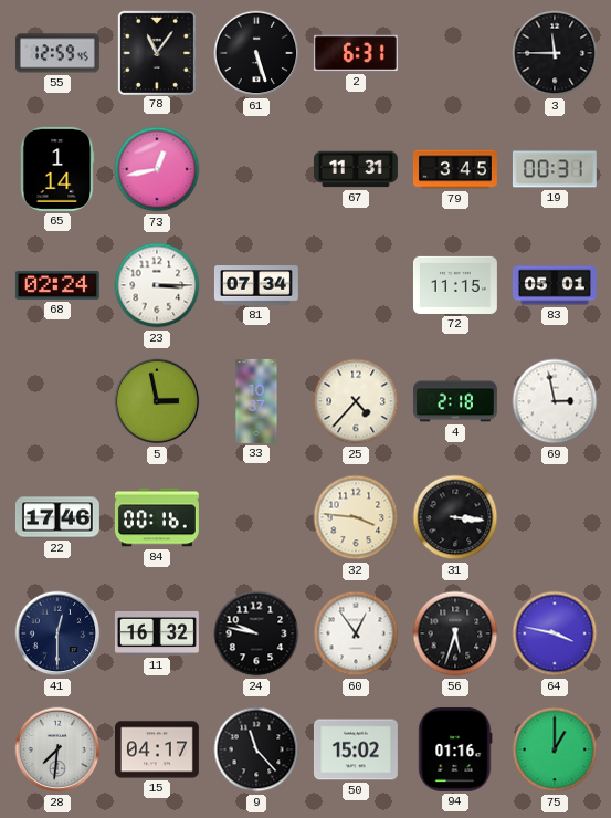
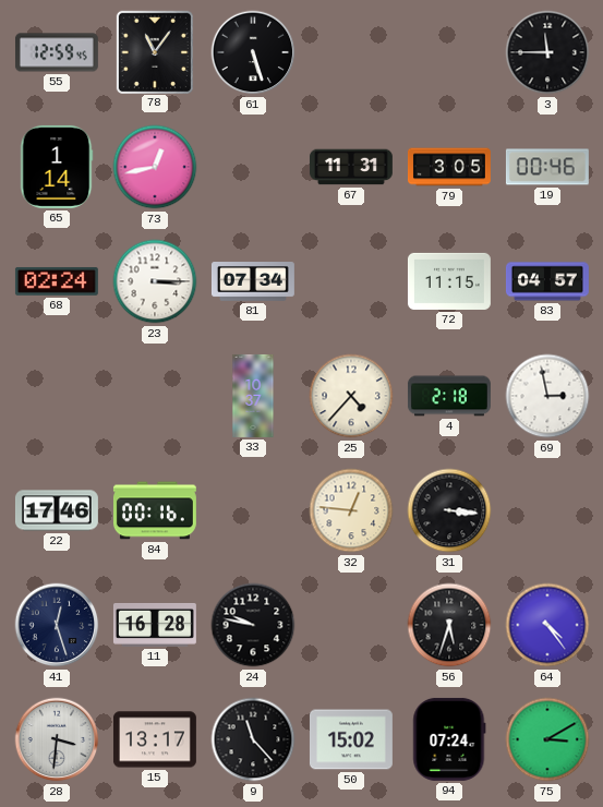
2: 6:31 -> none (356, 53)
79: 3:45 -> 3:05 (449, 167)
19: 00:31 -> 00:46 (547, 167)
83: 05:01 -> 04:57 (547, 281)
5: 2:58 -> none (157, 401)
32: 3:46 -> 12:46 (351, 510)
41: 12:30 -> 12:27 (57, 625)
11: 16:32 -> 16:28 (155, 625)
60: 12:54 -> none (356, 633)
64: 3:47 -> 4:24 (547, 625)
28: 7:31 -> 3:31 (57, 739)
15: 04:17 -> 13:17 (155, 739)
94: 01:16 -> 07:24 (449, 739)
75: 1:00 -> 3:10 (547, 739)
